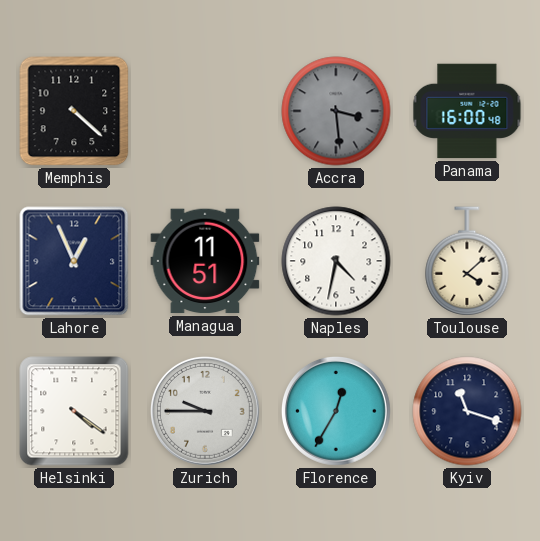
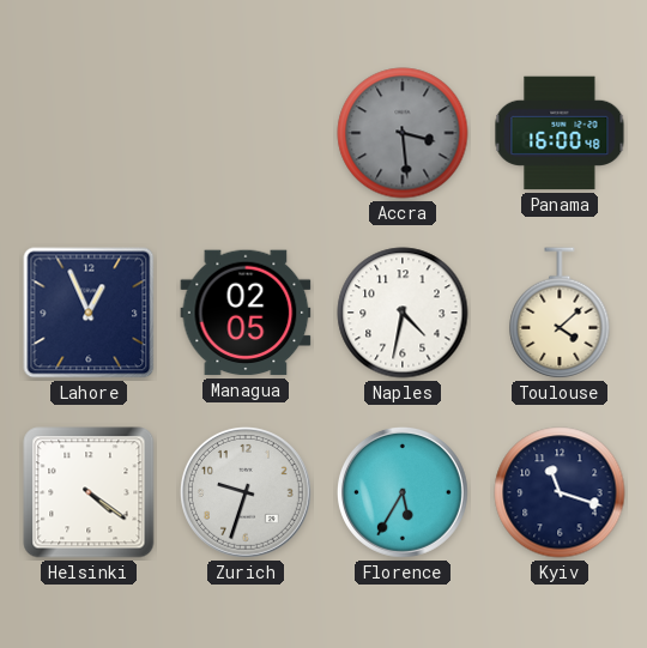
Memphis: 4:22 -> none (74, 111)
Managua: 11:51 -> 02:05 (246, 313)
Zurich: 9:45 -> 9:33 (246, 492)
Florence: 12:35 -> 5:35 (403, 492)
